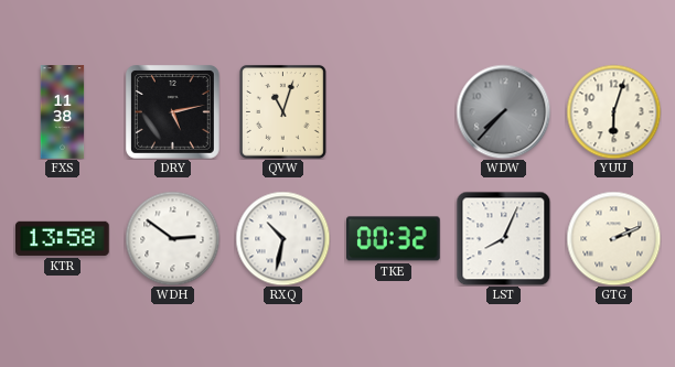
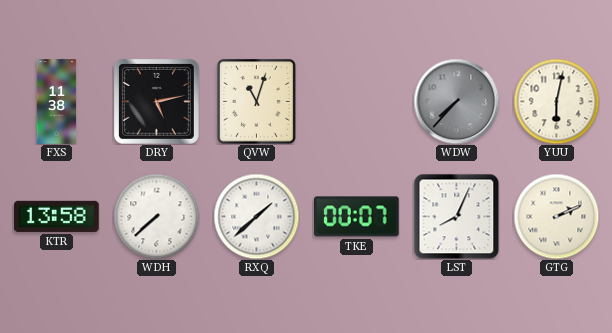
YUU: 6:03 -> 6:02 (556, 101)
WDH: 2:51 -> 7:38 (156, 216)
RXQ: 10:32 -> 1:38 (256, 216)
TKE: 00:32 -> 00:07 (357, 217)
